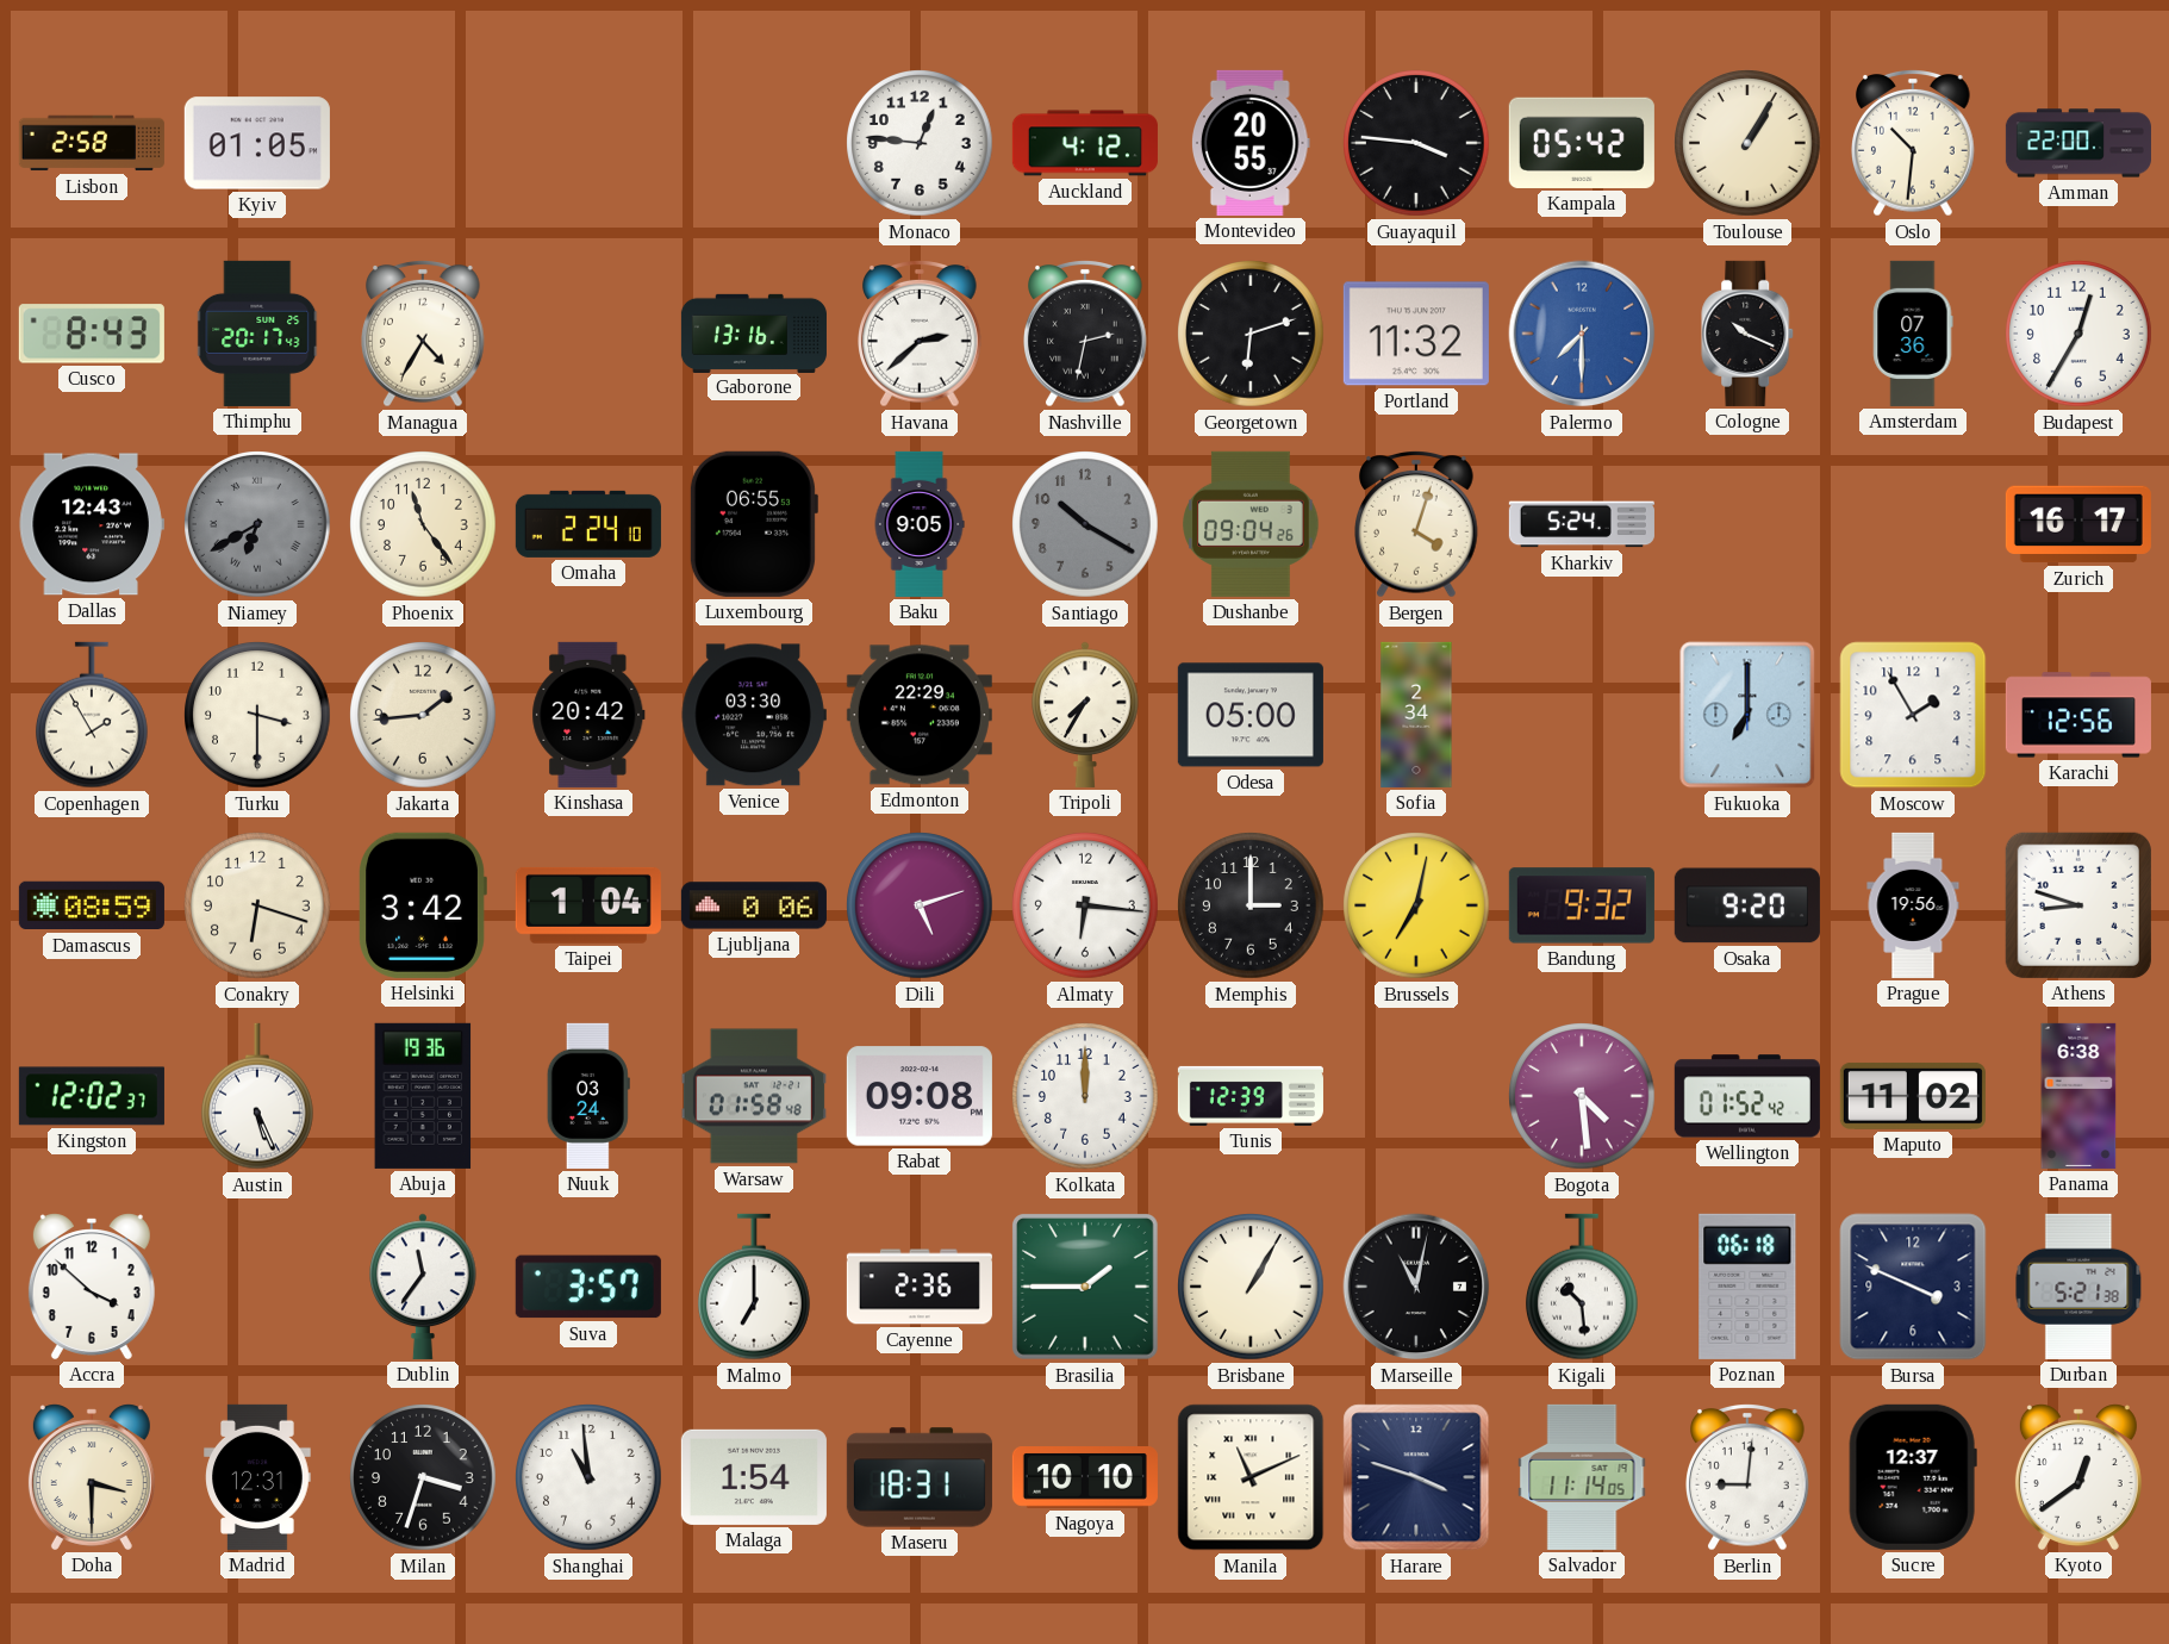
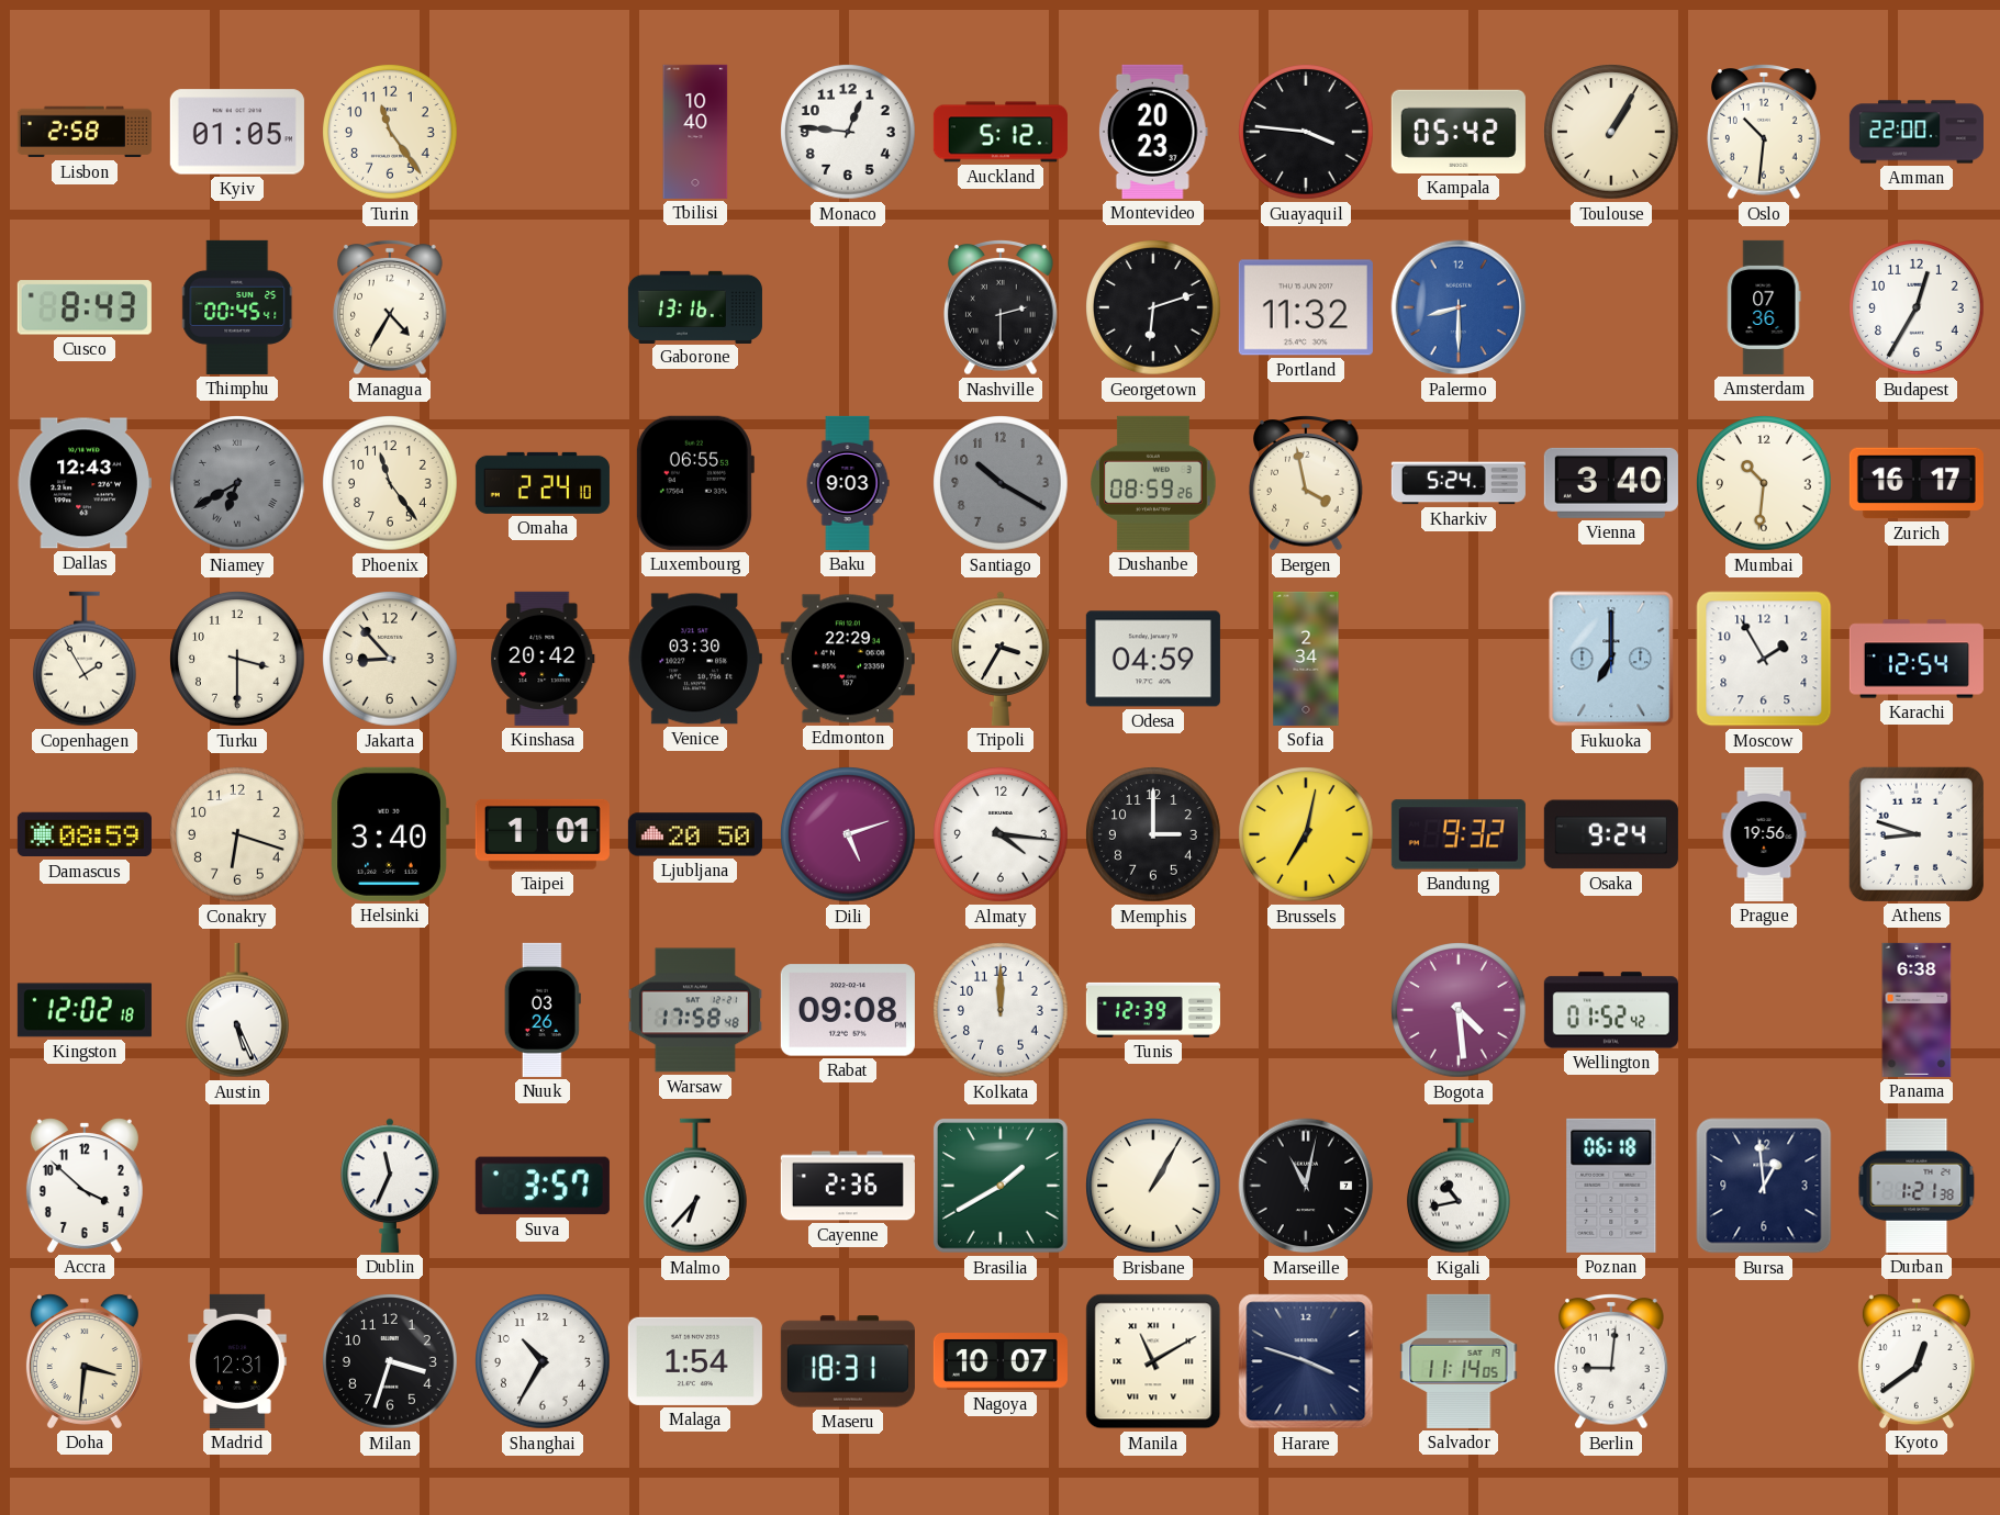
Turin: none -> 11:24 (390, 132)
Tbilisi: none -> 10:40 (695, 132)
Auckland: 4:12 -> 5:12 (1001, 132)
Montevideo: 20:55 -> 20:23 (1153, 132)
Thimphu: 20:17 -> 00:45 (238, 307)
Havana: 2:38 -> none (921, 335)
Nashville: 2:32 -> 2:30 (1002, 308)
Palermo: 7:30 -> 8:30 (1459, 307)
Cologne: 10:19 -> none (1749, 334)
Baku: 9:05 -> 9:03 (848, 483)
Dushanbe: 09:04 -> 08:59 (1153, 483)
Bergen: 4:03 -> 3:58 (1307, 484)
Vienna: none -> 3:40 (1611, 483)
Mumbai: none -> 10:31 (1764, 483)
Jakarta: 1:44 -> 8:53 (390, 659)
Tripoli: 7:35 -> 3:35 (1001, 659)
Odesa: 05:00 -> 04:59 (1153, 659)
Karachi: 12:56 -> 12:54 (1917, 659)
Helsinki: 3:42 -> 3:40 (390, 834)
Taipei: 1:04 -> 1:01 (543, 834)
Ljubljana: 0:06 -> 20:50 (695, 834)
Almaty: 6:16 -> 4:16 (1001, 834)
Osaka: 9:20 -> 9:24 (1611, 834)
Kingston: 12:02:37 -> 12:02:18 (85, 1010)
Abuja: 19:36 -> none (423, 1096)
Nuuk: 03:24 -> 03:26 (543, 1010)
Warsaw: 01:58 -> 17:58 (695, 1010)
Maputo: 11:02 -> none (1913, 1096)
Dublin: 11:36 -> 11:34 (390, 1186)
Malmo: 7:00 -> 6:37 (695, 1186)
Brasilia: 1:45 -> 1:40 (1001, 1186)
Kigali: 10:29 -> 10:43 (1459, 1186)
Bursa: 3:49 -> 12:59 (1764, 1186)
Durban: 5:21 -> 1:21 (1917, 1186)
Doha: 3:30 -> 3:31 (85, 1361)
Shanghai: 10:59 -> 10:35 (543, 1361)
Nagoya: 10:10 -> 10:07 (1001, 1362)
Manila: 11:11 -> 11:10 (1153, 1361)
Sucre: 12:37 -> none (1913, 1477)
